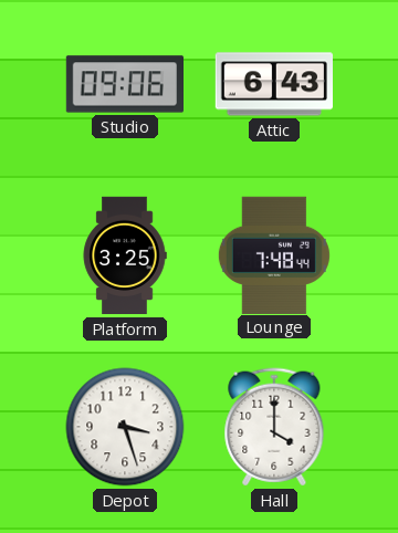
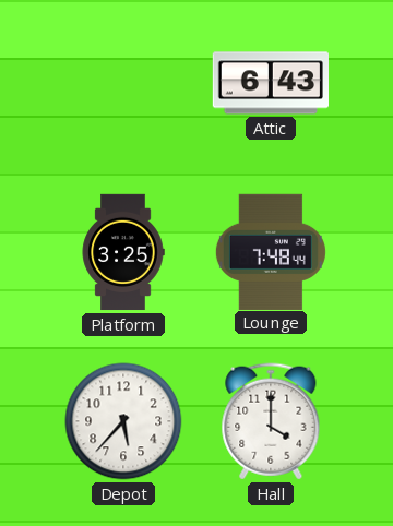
Studio: 09:06 -> none (124, 84)
Depot: 3:27 -> 5:37 (123, 421)
